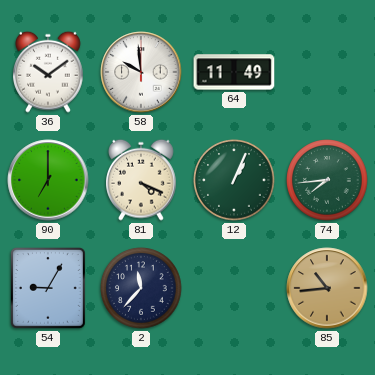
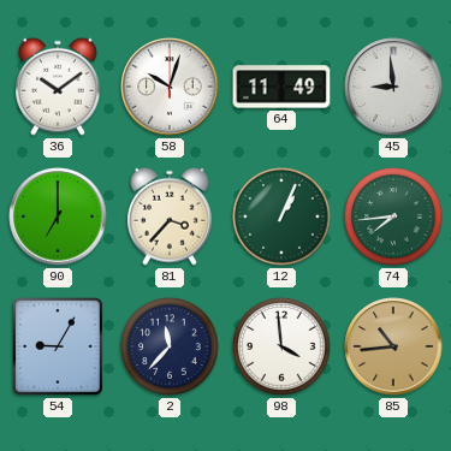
58: 9:59 -> 10:03 (170, 87)
45: none -> 8:59 (393, 87)
81: 4:19 -> 3:37 (171, 216)
98: none -> 3:59 (281, 346)
